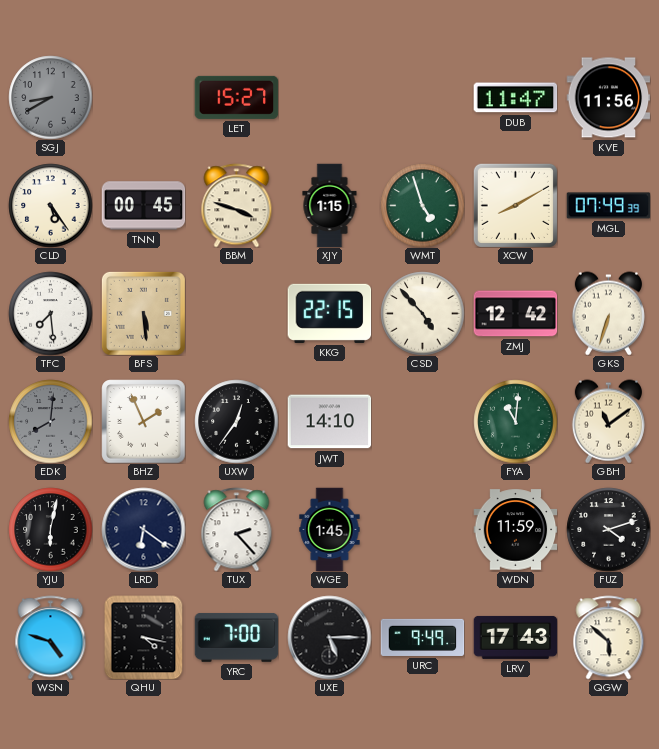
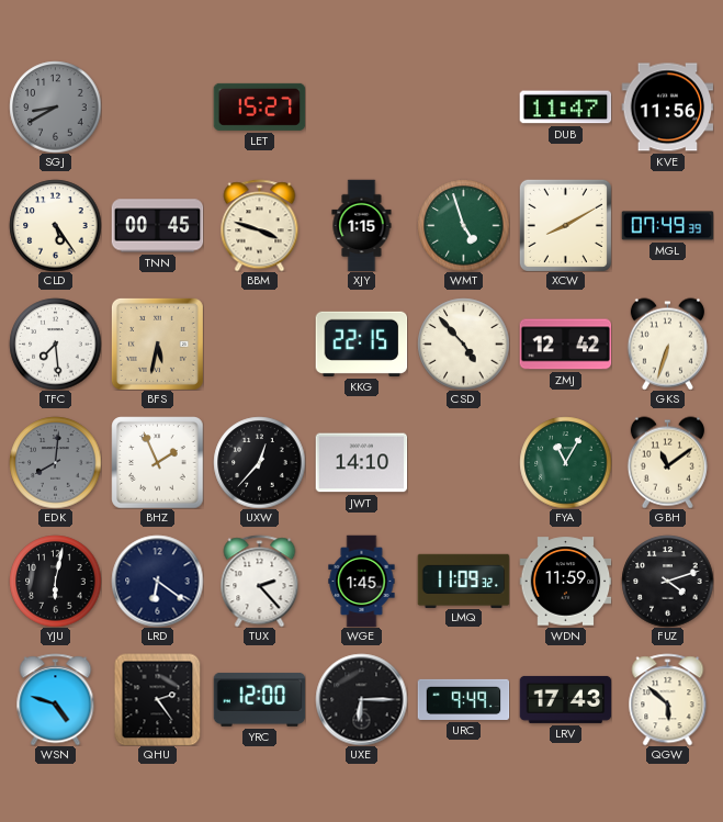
BFS: 5:29 -> 5:32 (157, 344)
UXW: 12:36 -> 12:37 (259, 462)
FYA: 11:01 -> 11:05 (565, 462)
LMQ: none -> 11:09 (463, 581)
QHU: 4:17 -> 2:24 (158, 699)
YRC: 7:00 -> 12:00 (259, 699)
UXE: 5:15 -> 6:15 (361, 699)
